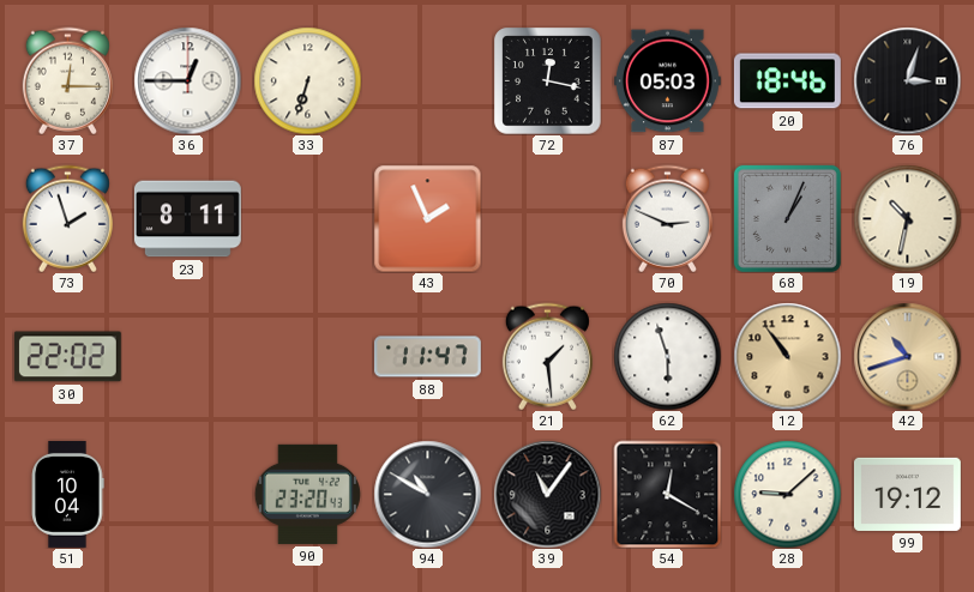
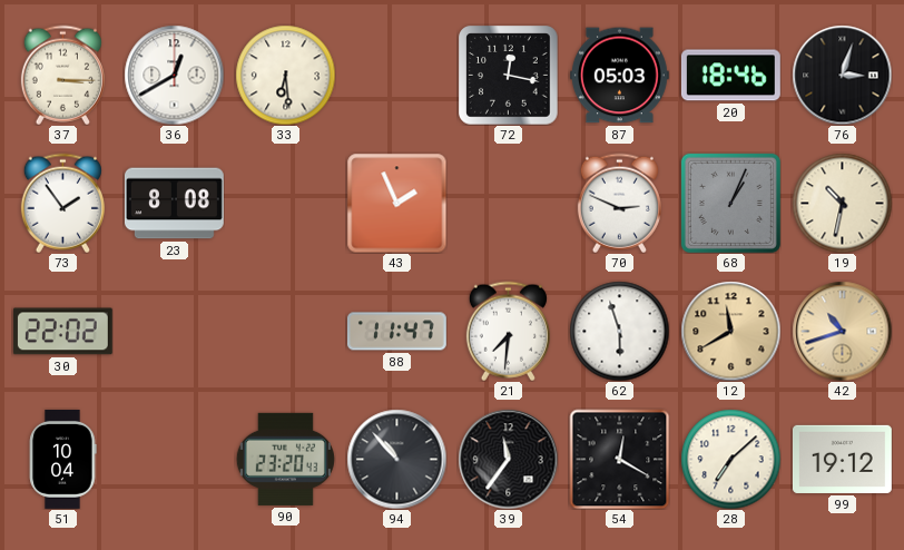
37: 12:15 -> 3:15 (62, 75)
36: 12:45 -> 12:40 (174, 75)
33: 6:33 -> 6:29 (285, 75)
73: 1:57 -> 1:54 (62, 203)
23: 8:11 -> 8:08 (174, 204)
21: 1:29 -> 7:31 (508, 331)
12: 10:54 -> 11:40 (730, 331)
94: 10:50 -> 10:53 (396, 459)
39: 11:06 -> 11:36 (508, 459)
28: 9:08 -> 7:08 (730, 459)
